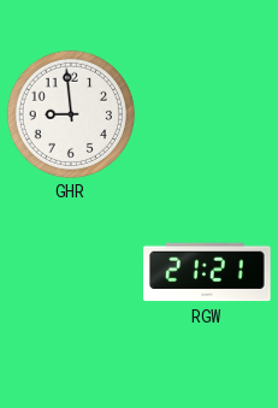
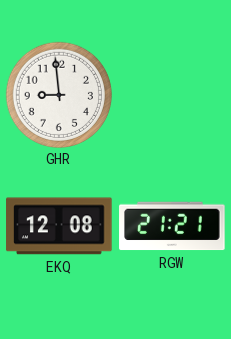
EKQ: none -> 12:08 (59, 226)
